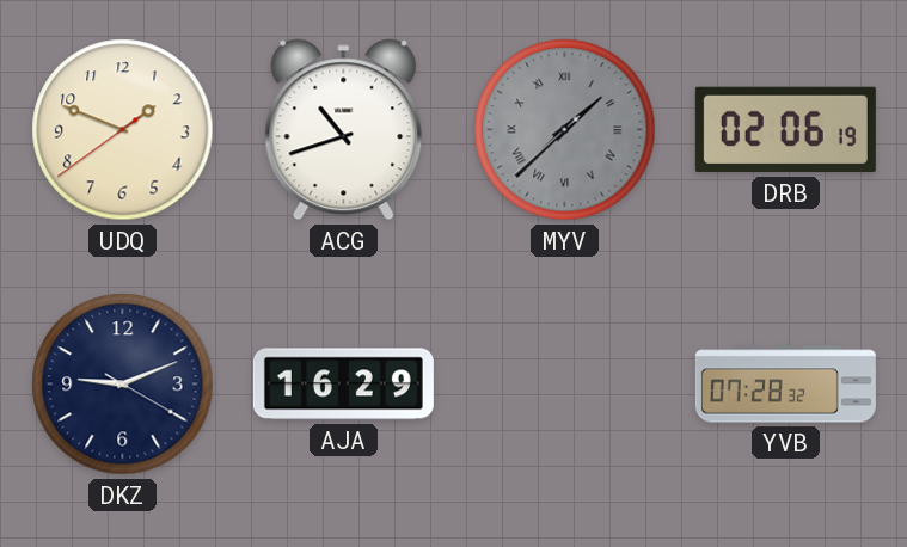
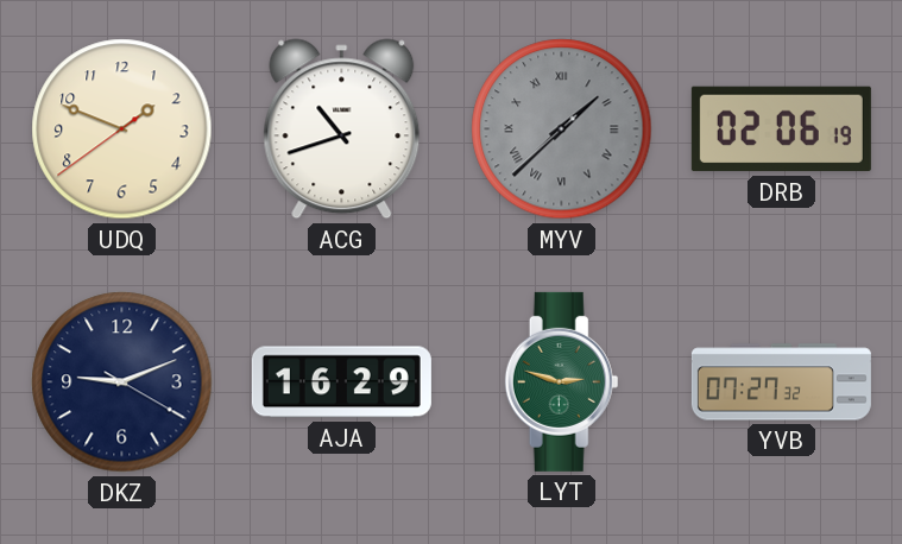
LYT: none -> 2:48 (562, 381)
YVB: 07:28 -> 07:27 (781, 382)
